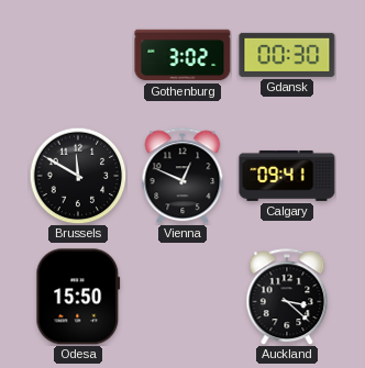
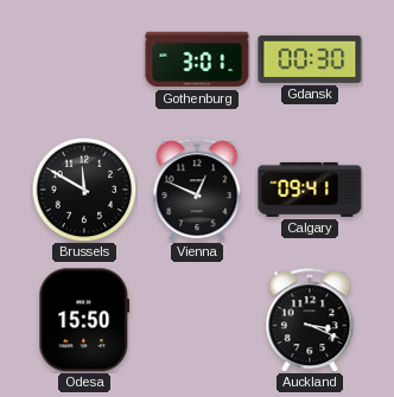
Gothenburg: 3:02 -> 3:01 (197, 59)
Auckland: 3:22 -> 3:19 (310, 320)
